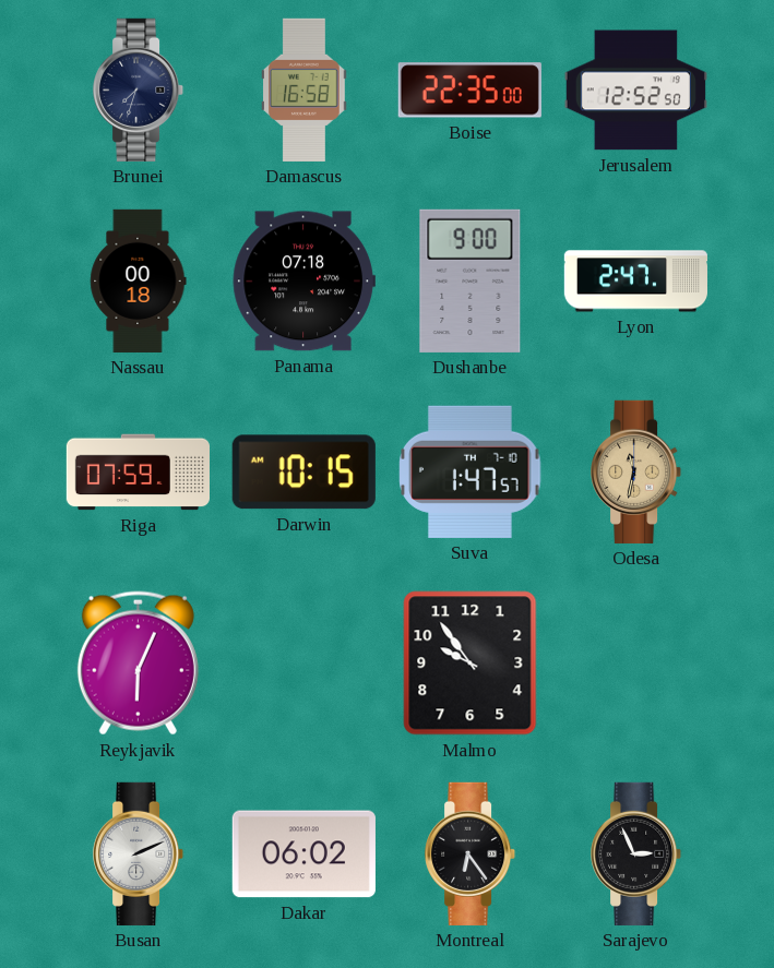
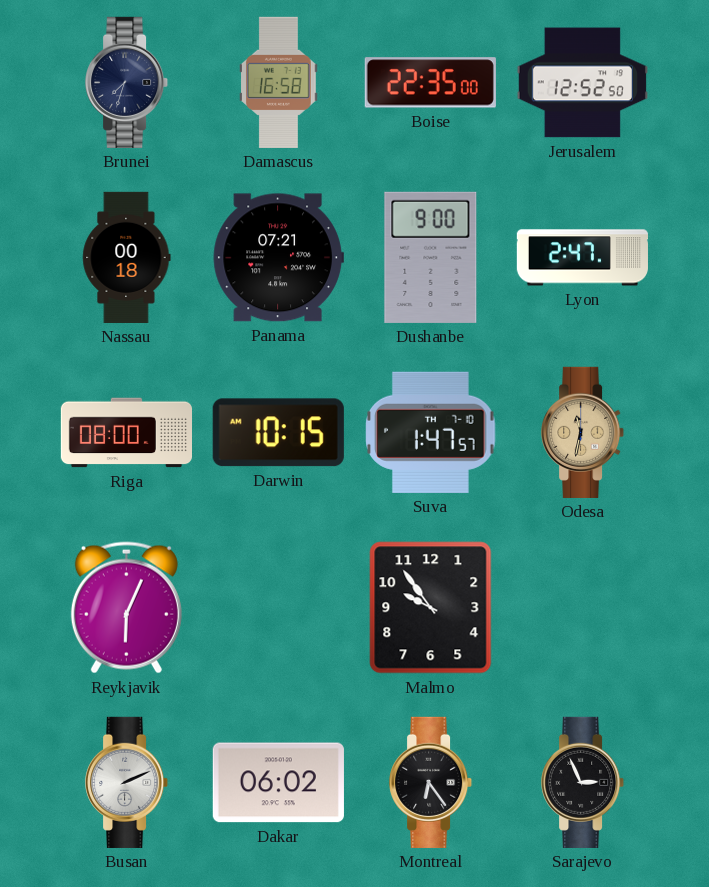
Panama: 07:18 -> 07:21 (278, 258)
Riga: 07:59 -> 08:00 (126, 433)
